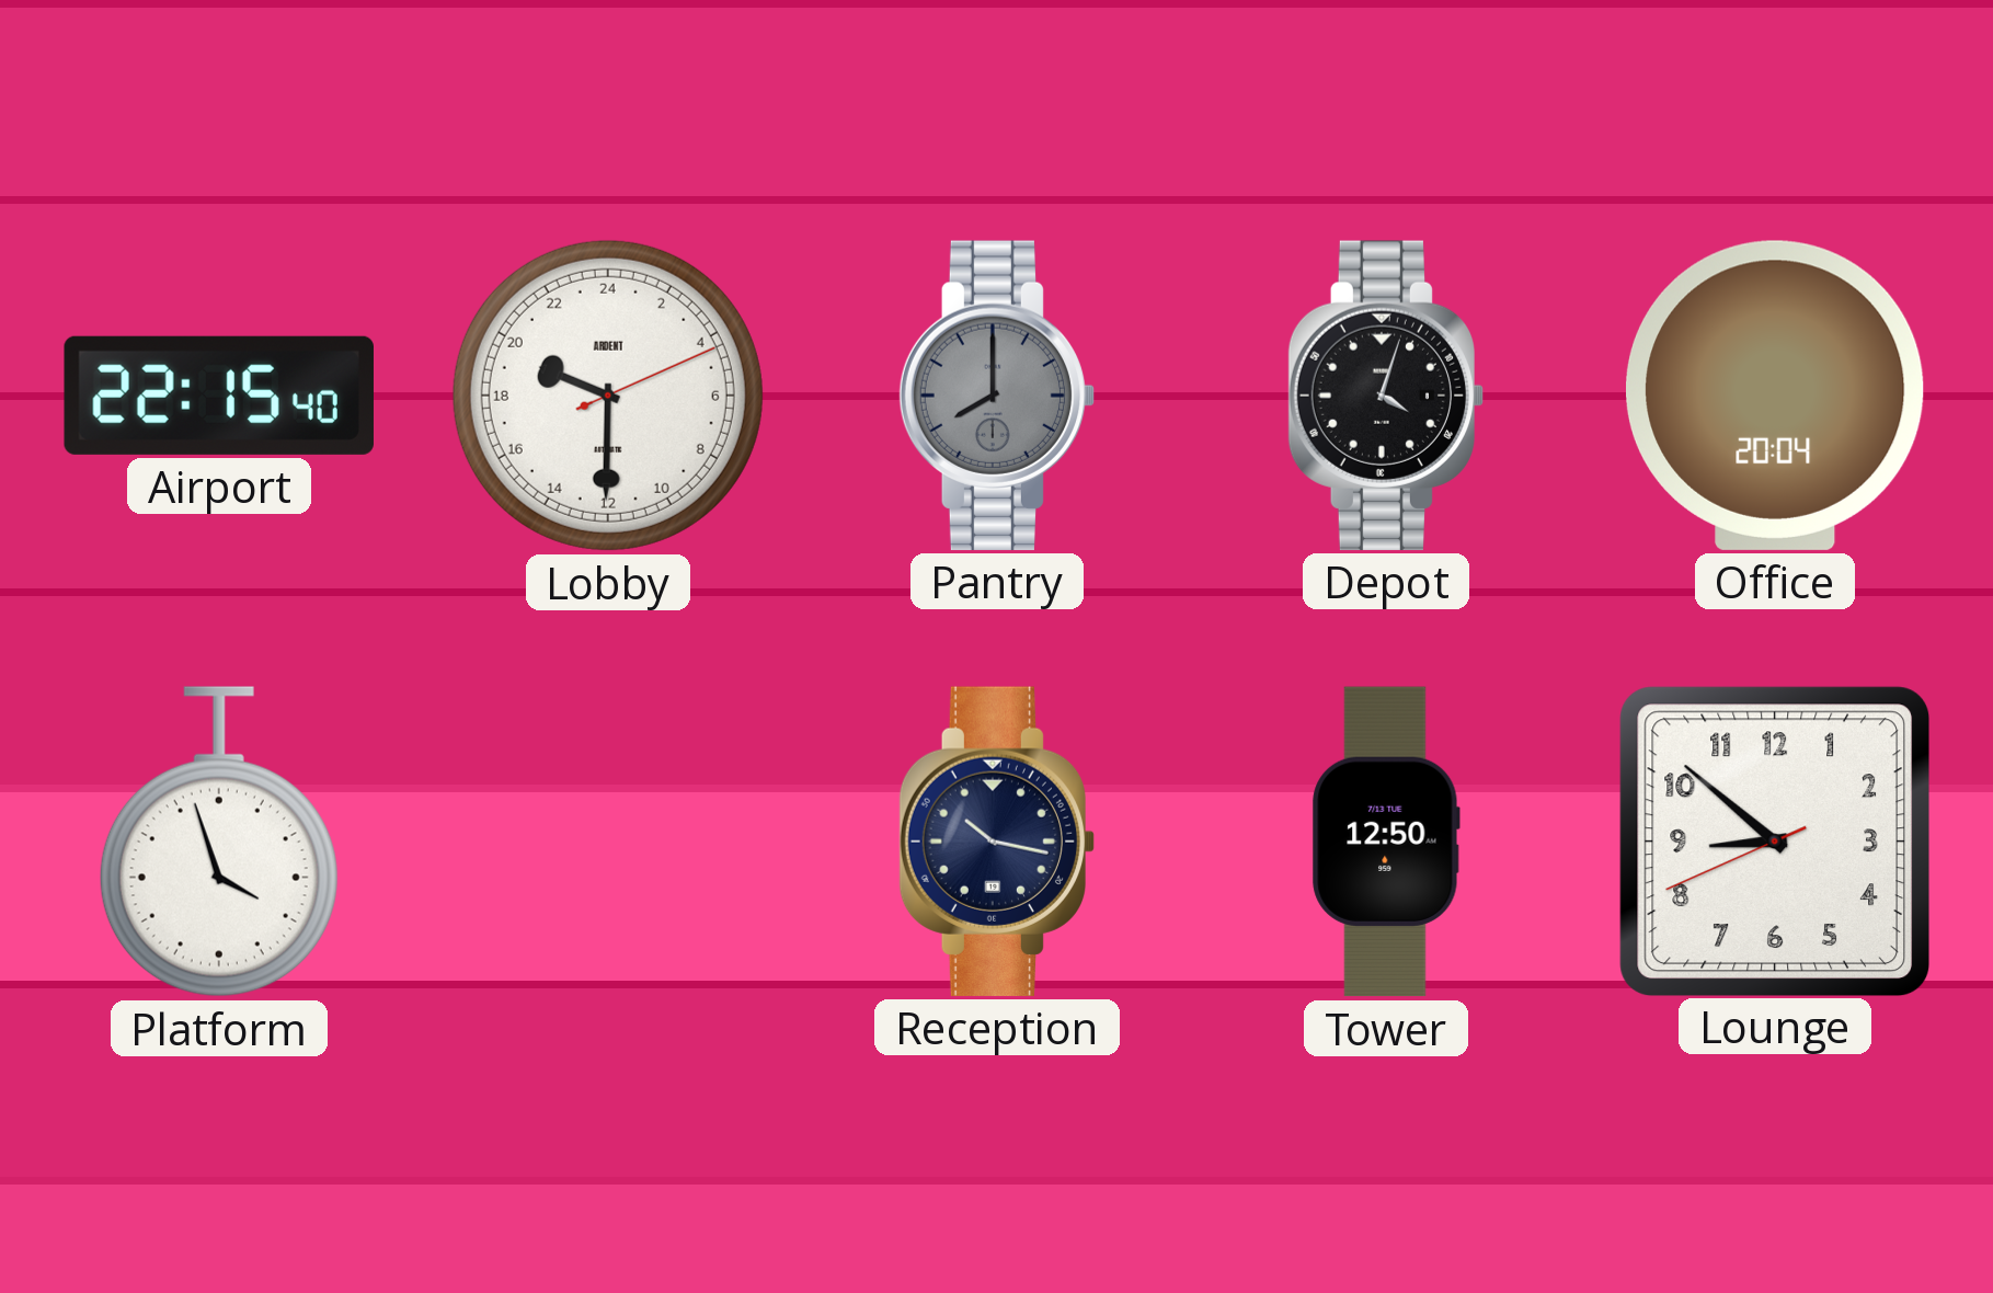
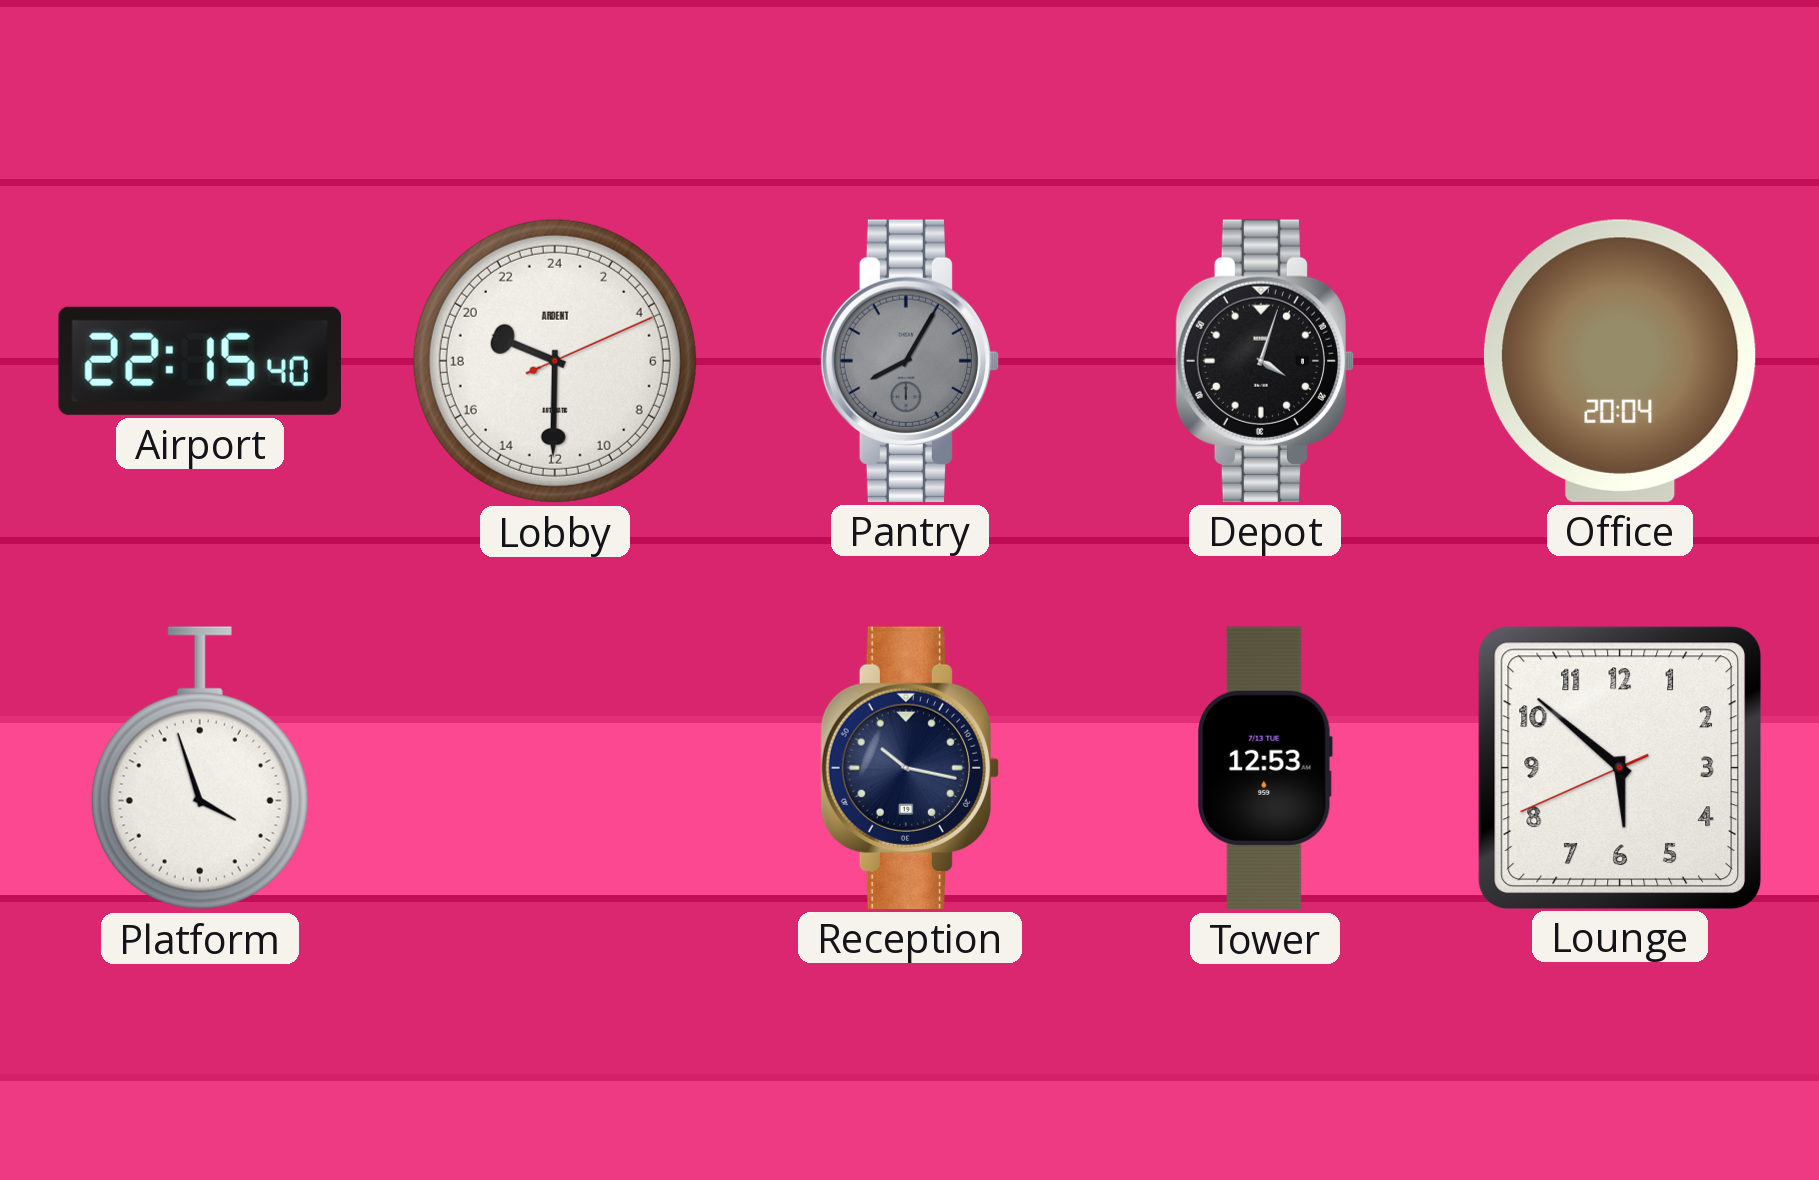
Pantry: 8:00 -> 8:05 (910, 361)
Tower: 12:50 -> 12:53 (1265, 768)
Lounge: 8:51 -> 5:51 (1619, 767)
